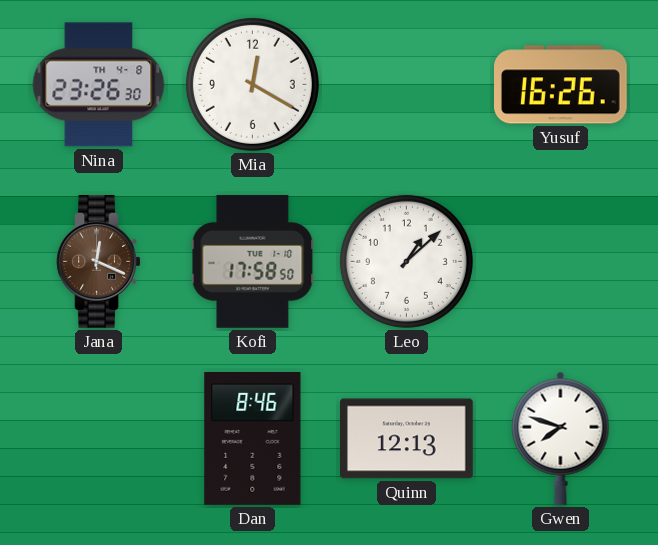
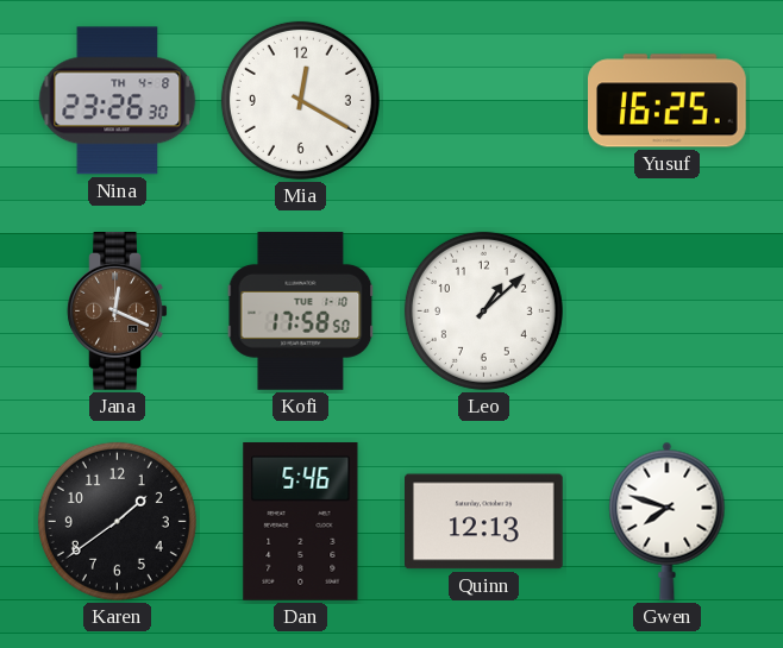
Yusuf: 16:26 -> 16:25 (668, 101)
Karen: none -> 1:39 (117, 521)
Dan: 8:46 -> 5:46 (301, 522)
